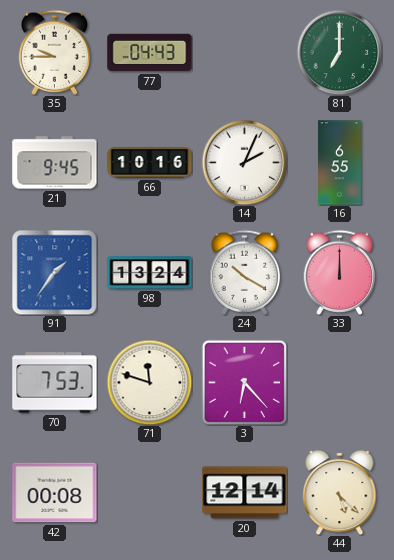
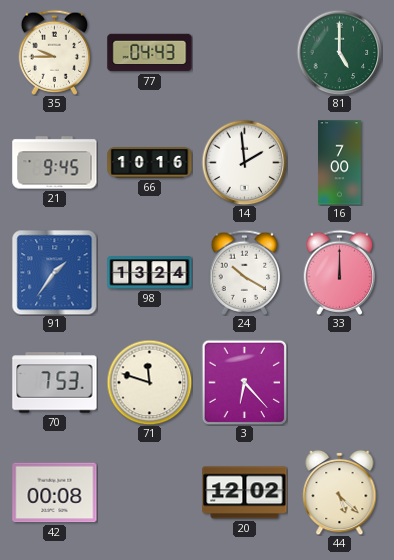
81: 7:00 -> 5:00 (339, 52)
14: 2:04 -> 1:59 (244, 162)
16: 6:55 -> 7:00 (340, 163)
20: 12:14 -> 12:02 (245, 493)
